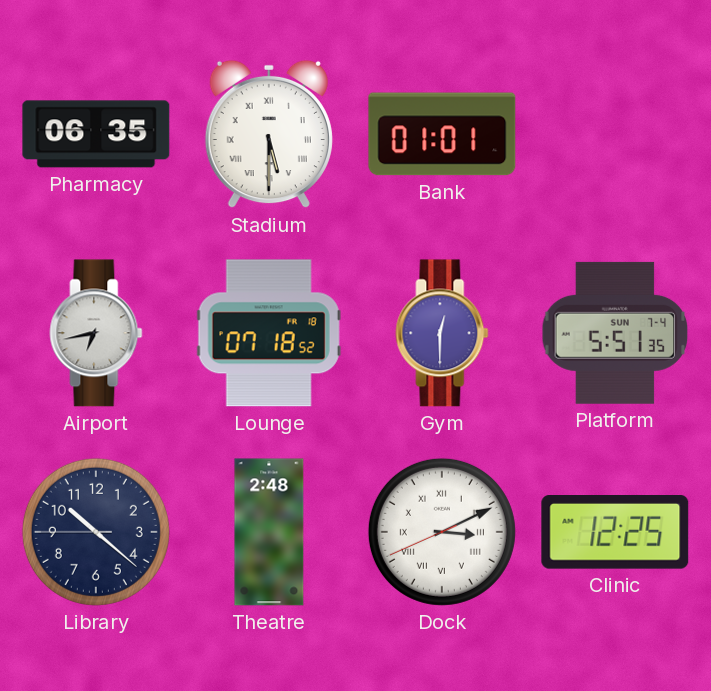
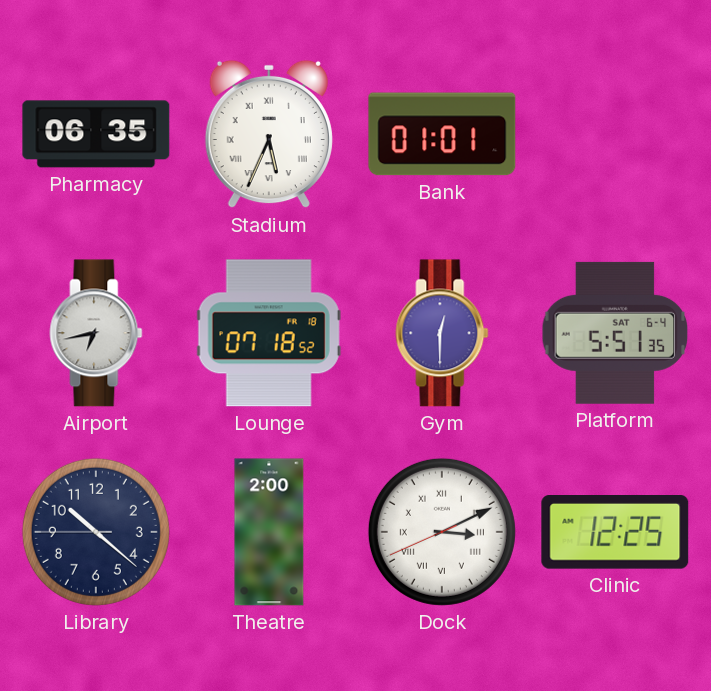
Stadium: 5:30 -> 5:34 (269, 134)
Platform date: SUN 7-4 -> SAT 6-4 (615, 333)
Theatre: 2:48 -> 2:00 (269, 532)
